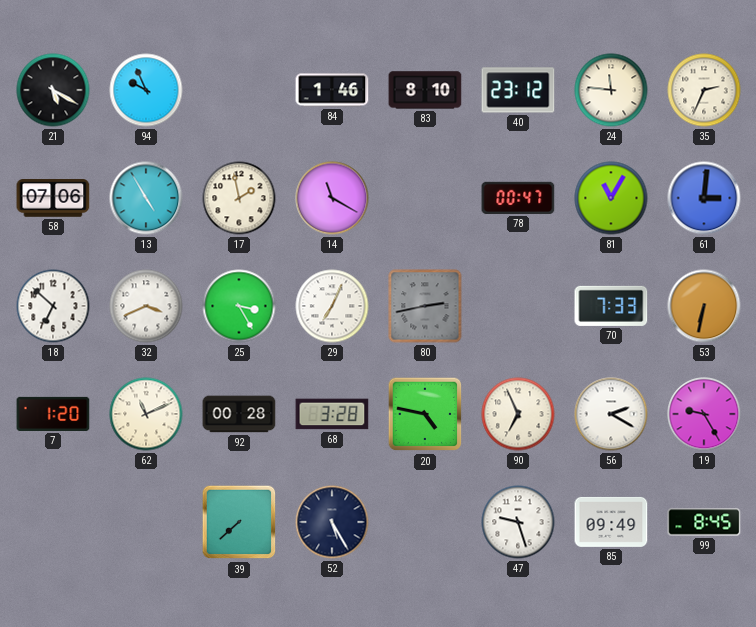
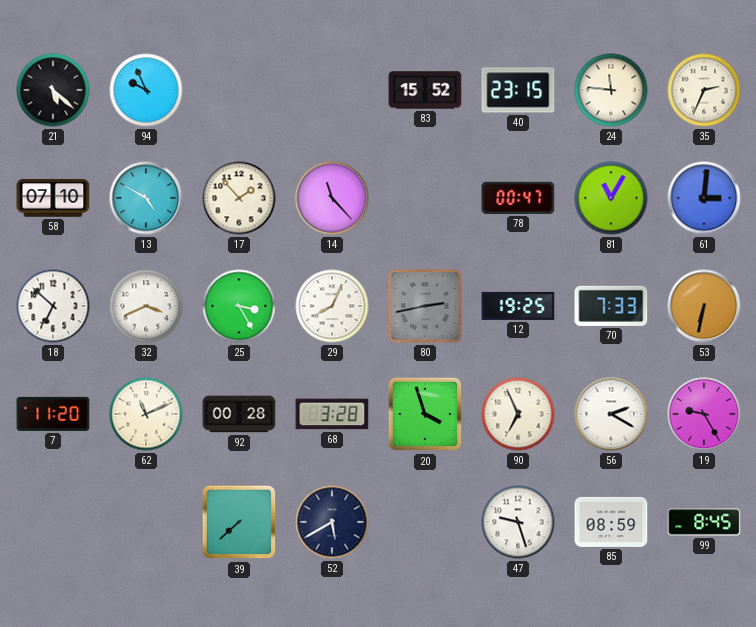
21: 5:20 -> 5:22 (53, 90)
84: 1:46 -> none (332, 90)
83: 8:10 -> 15:52 (425, 90)
40: 23:12 -> 23:15 (518, 90)
58: 07:06 -> 07:10 (53, 199)
13: 4:55 -> 4:50 (146, 198)
17: 1:58 -> 1:53 (239, 198)
14: 11:20 -> 11:23 (332, 198)
29: 7:04 -> 8:04 (332, 306)
12: none -> 19:25 (518, 306)
7: 1:20 -> 11:20 (53, 414)
20: 4:47 -> 3:57 (425, 414)
52: 5:25 -> 5:40 (332, 522)
85: 09:49 -> 08:59 (611, 522)
